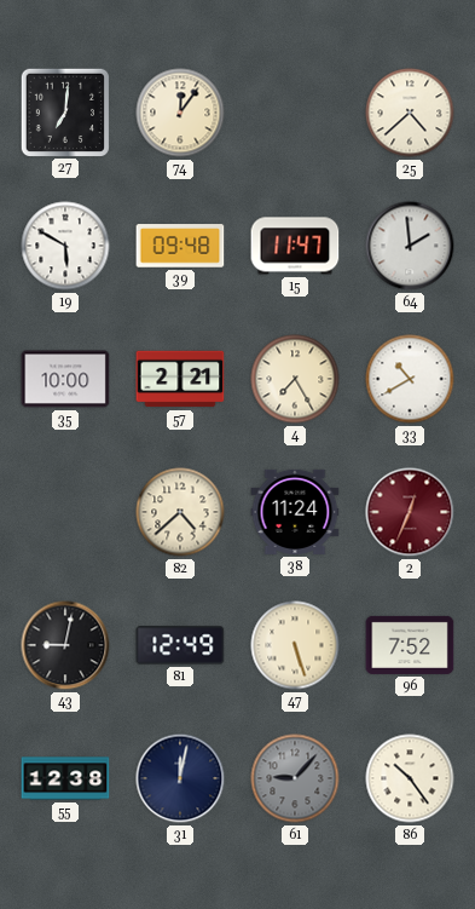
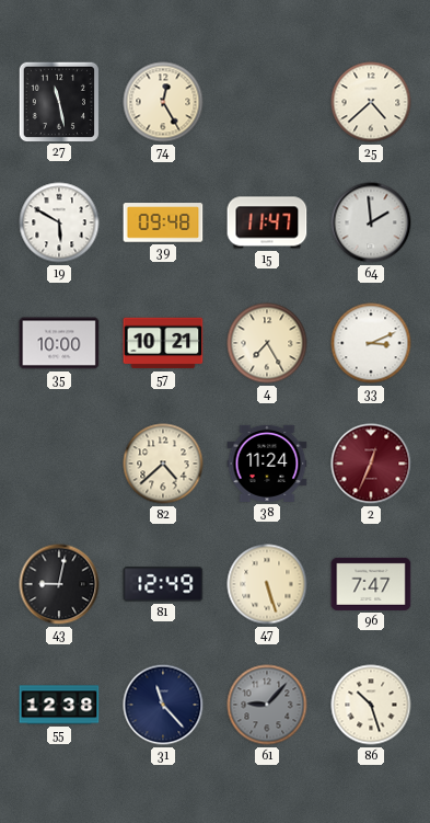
27: 7:01 -> 11:28 (58, 101)
74: 12:06 -> 12:25 (163, 102)
57: 2:21 -> 10:21 (163, 343)
33: 10:40 -> 3:11 (371, 343)
96: 7:52 -> 7:47 (371, 584)
31: 12:02 -> 11:23 (163, 705)
86: 10:24 -> 10:27 (371, 705)
